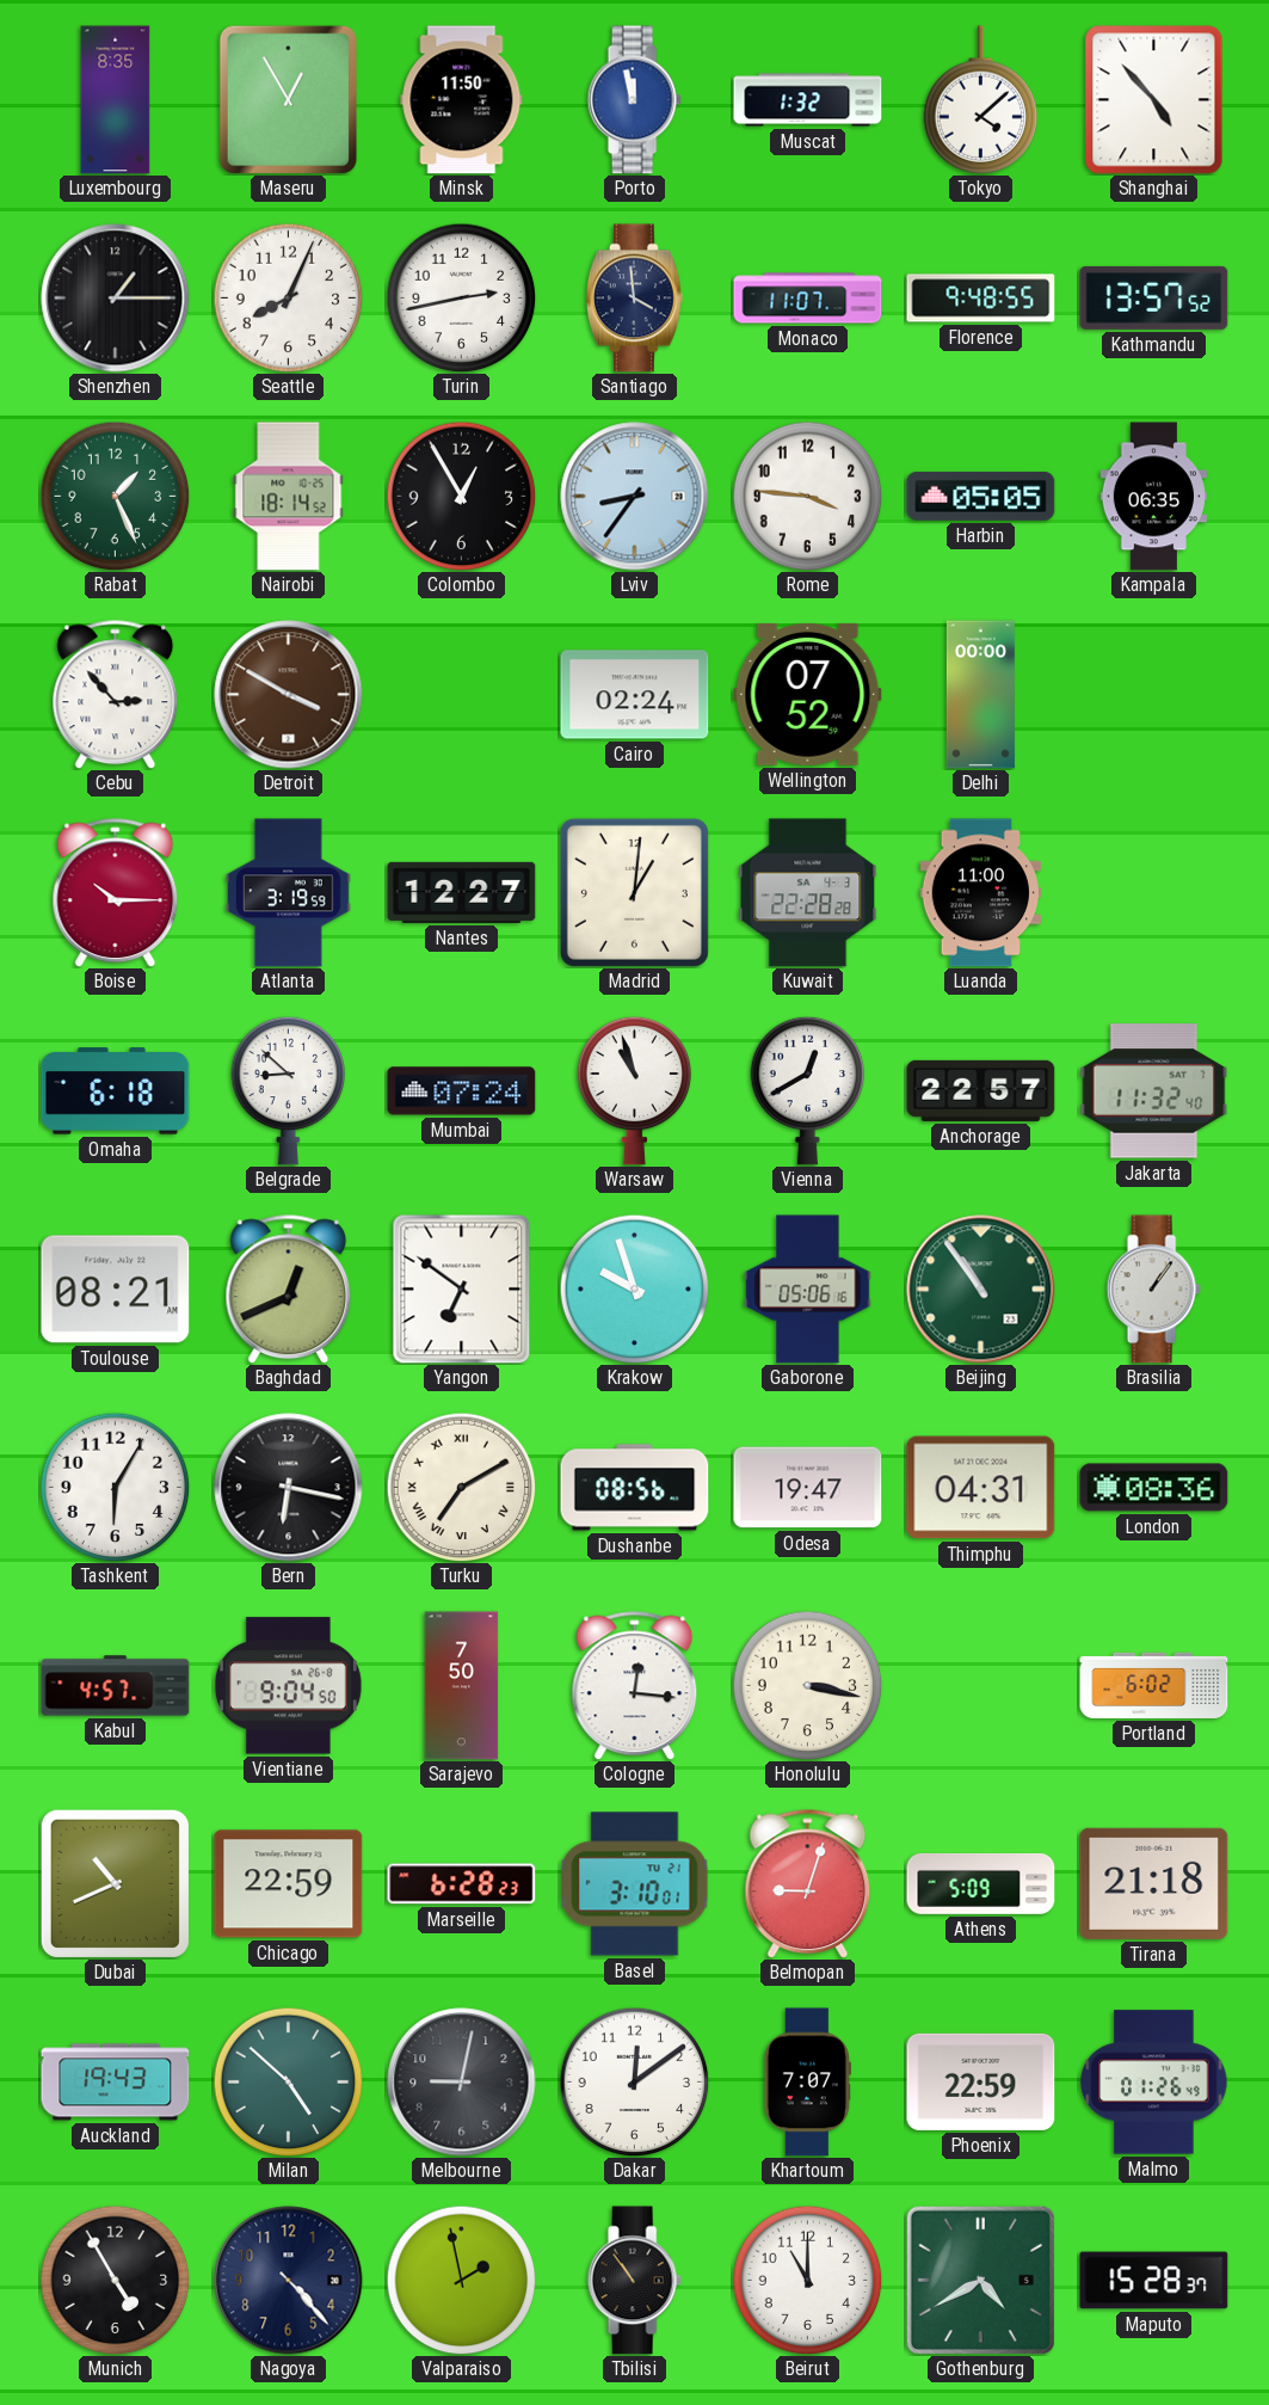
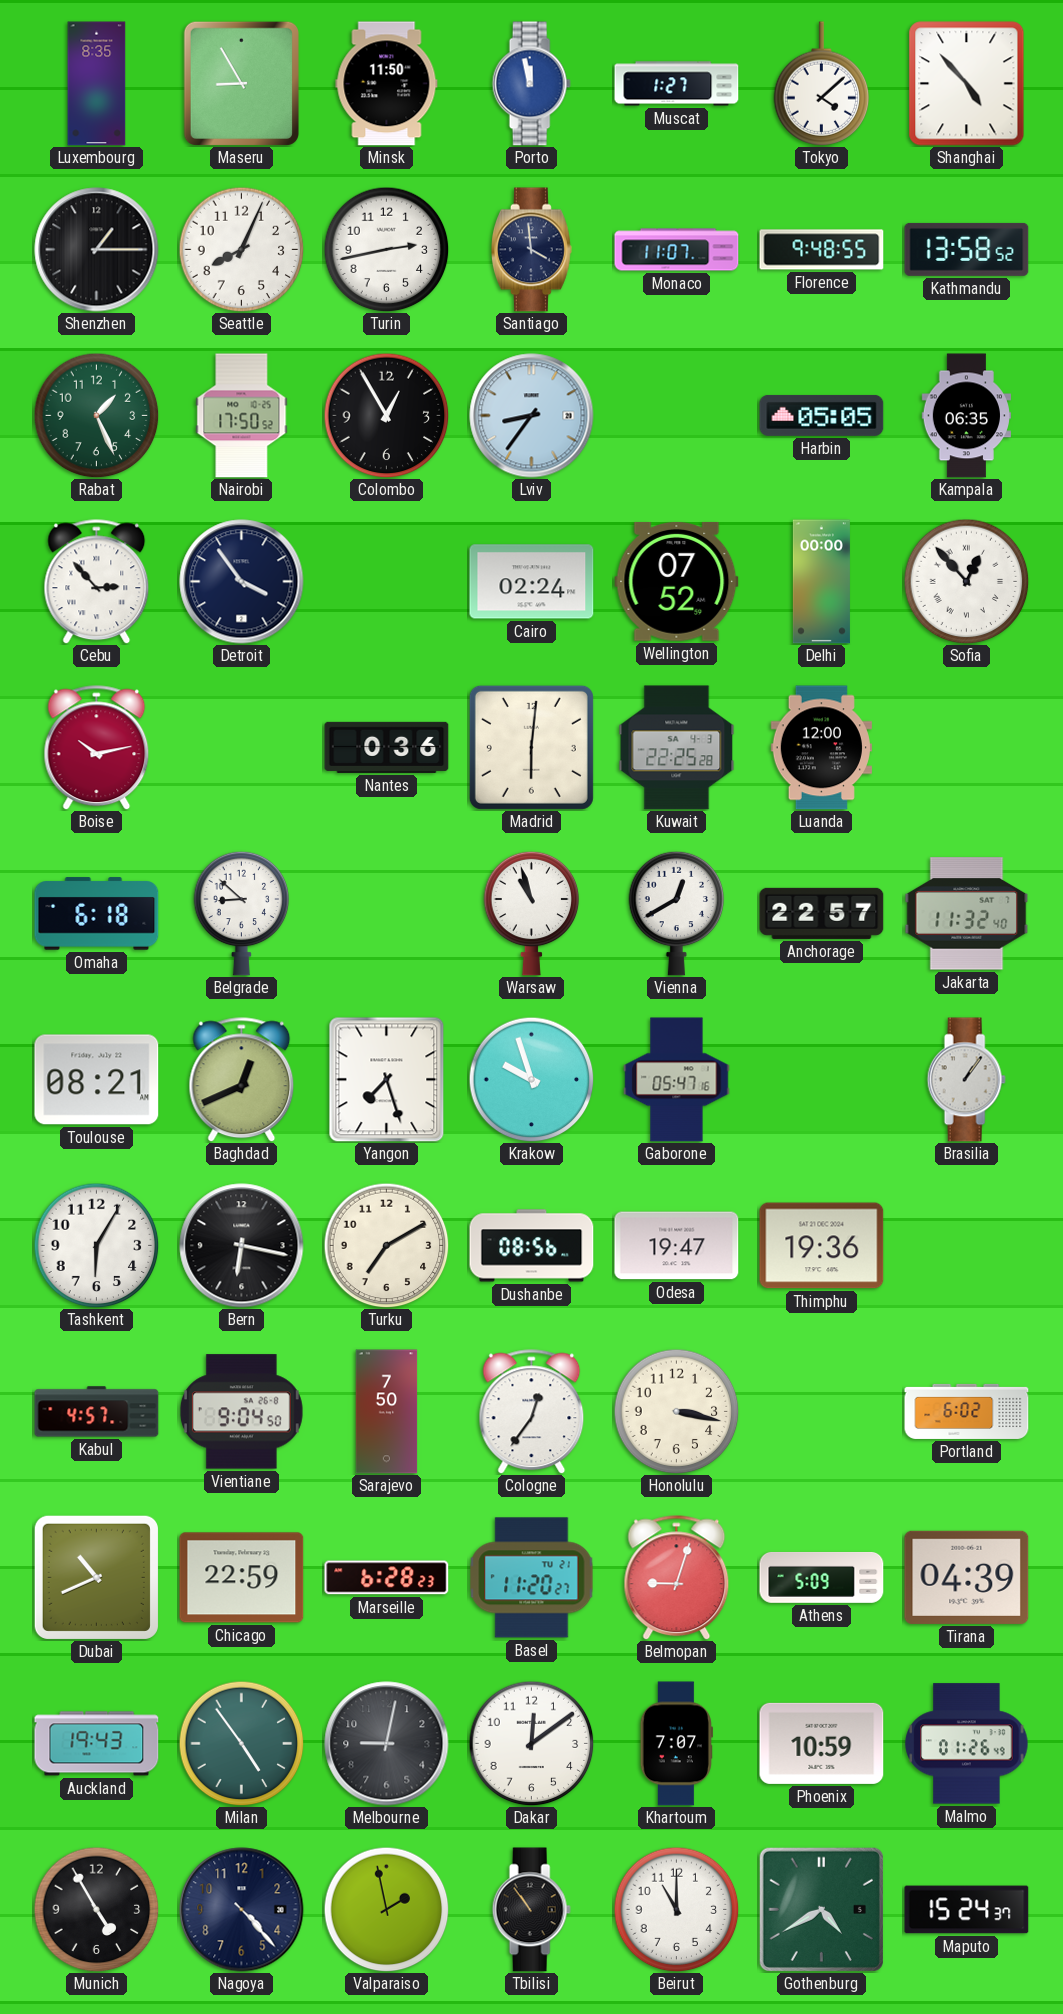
Maseru: 12:55 -> 8:55 (241, 83)
Muscat: 1:32 -> 1:27 (677, 84)
Kathmandu: 13:57 -> 13:58 (967, 249)
Nairobi: 18:14 -> 17:50 (242, 416)
Rome: 3:46 -> none (807, 496)
Detroit: 3:50 -> 3:54 (242, 582)
Detroit dial: brown -> navy (242, 582)
Sofia: none -> 12:53 (966, 581)
Boise: 10:15 -> 10:13 (97, 748)
Atlanta: 3:19 -> none (289, 893)
Nantes: 12:27 -> 0:36 (387, 747)
Madrid: 1:01 -> 6:01 (531, 747)
Kuwait: 22:28 -> 22:25 (677, 748)
Luanda: 11:00 -> 12:00 (821, 748)
Mumbai: 07:24 -> none (462, 1091)
Yangon: 6:51 -> 7:27 (387, 1080)
Gaborone: 05:06 -> 05:47 (677, 1080)
Beijing: 10:54 -> none (981, 1290)
Turku numerals: Roman -> Arabic (386, 1245)
Thimphu: 04:31 -> 19:36 (822, 1246)
London: 08:36 -> none (1154, 1488)
Cologne: 12:16 -> 12:36 (532, 1412)
Basel: 3:10 -> 11:20 (532, 1578)
Tirana: 21:18 -> 04:39 (967, 1577)
Milan: 4:52 -> 4:54 (241, 1743)
Phoenix: 22:59 -> 10:59 (822, 1743)
Maputo: 15:28 -> 15:24 (967, 1910)
